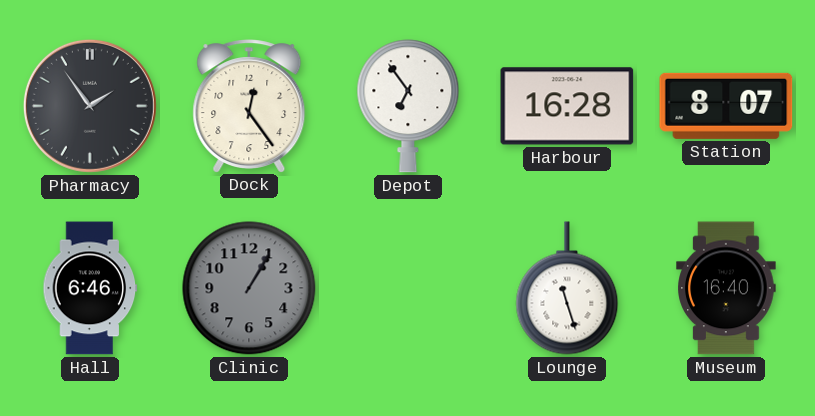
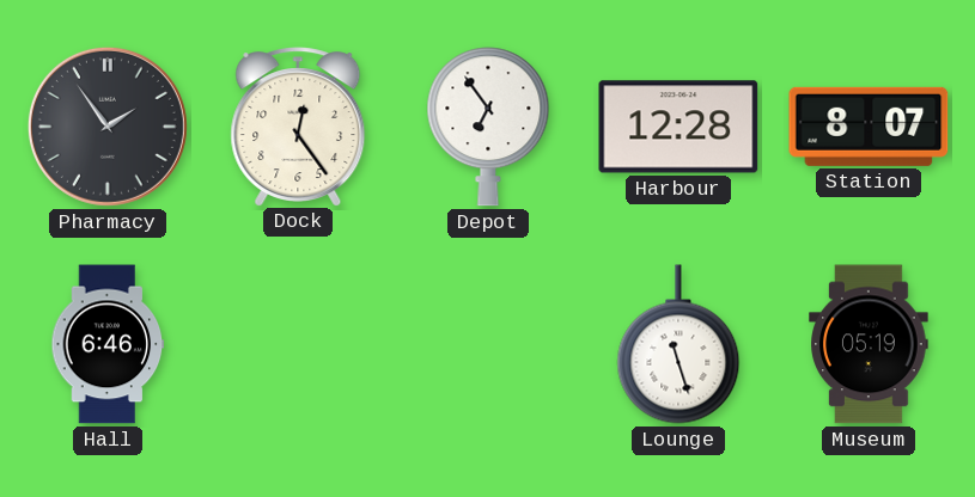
Harbour: 16:28 -> 12:28 (678, 127)
Clinic: 1:05 -> none (249, 288)
Museum: 16:40 -> 05:19 (869, 344)
